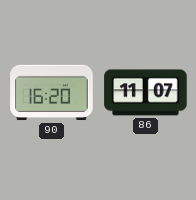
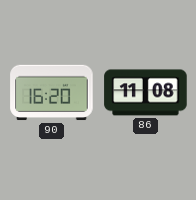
86: 11:07 -> 11:08 (146, 93)
